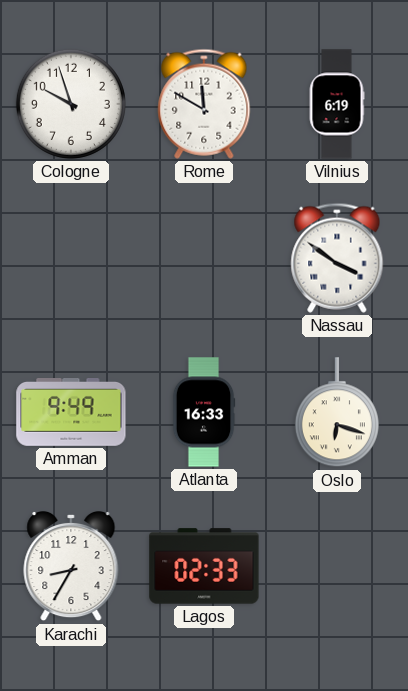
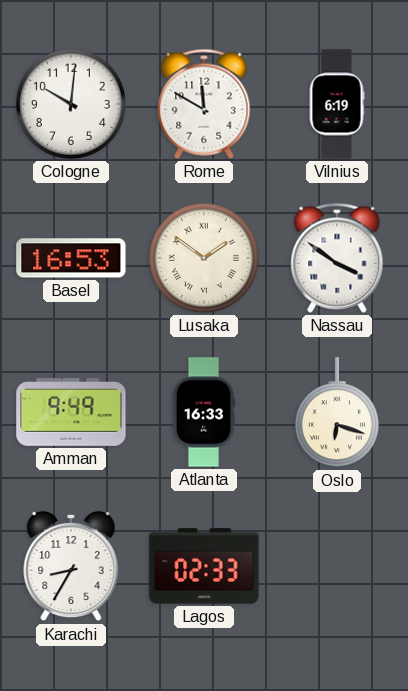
Cologne: 9:57 -> 10:01 (71, 104)
Basel: none -> 16:53 (71, 258)
Lusaka: none -> 1:51 (204, 258)
